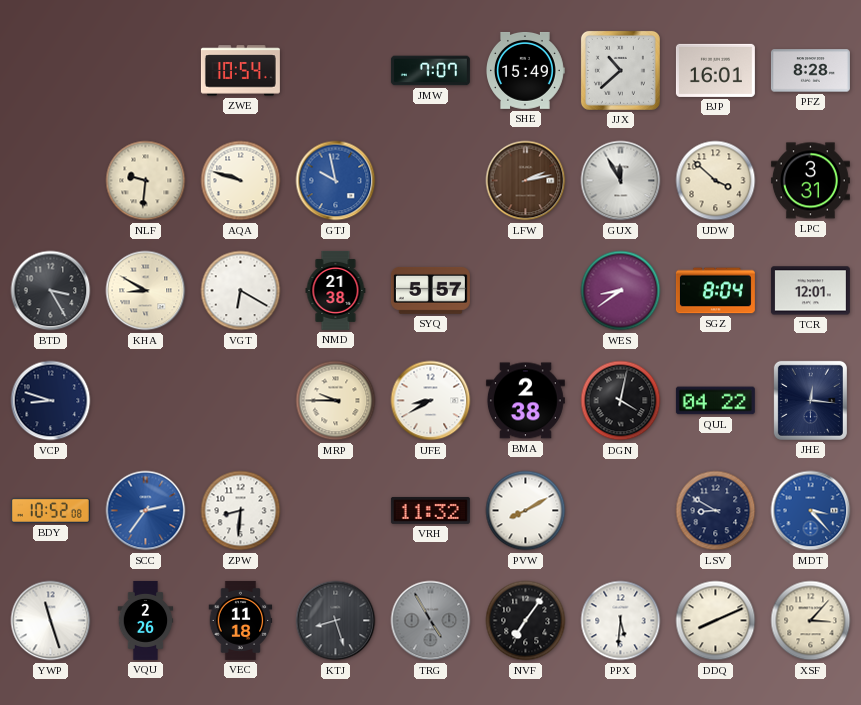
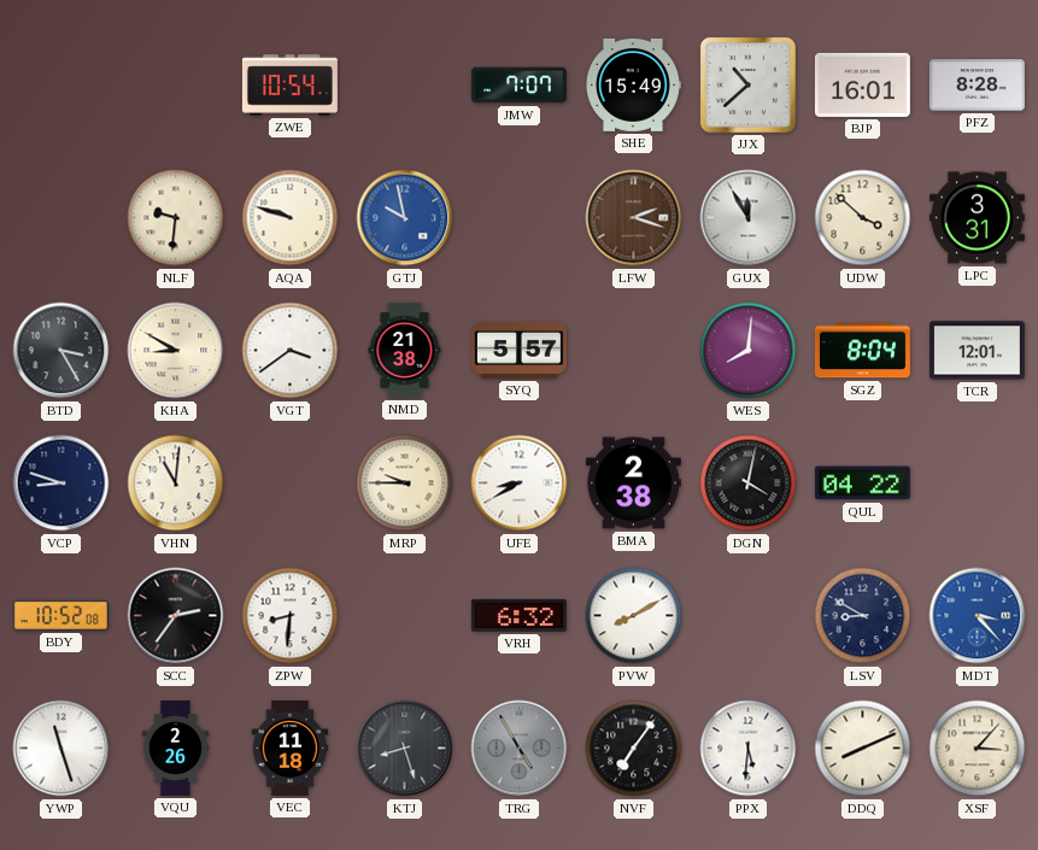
LFW: 2:13 -> 2:18 (634, 218)
VGT: 6:20 -> 3:39 (291, 351)
WES: 8:39 -> 8:01 (749, 351)
VHN: none -> 11:01 (176, 483)
JHE: 12:16 -> none (810, 400)
SCC dial: blue -> black (176, 616)
VRH: 11:32 -> 6:32 (518, 615)
